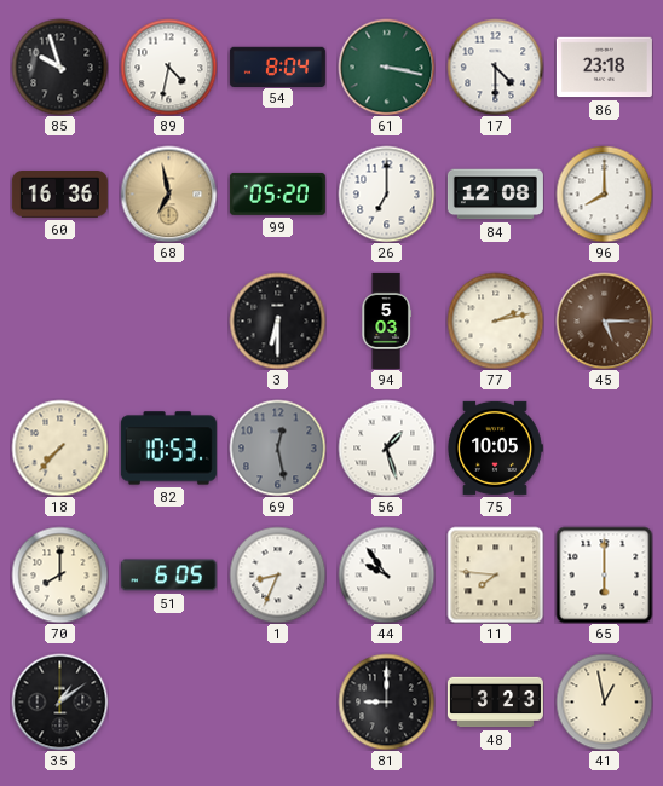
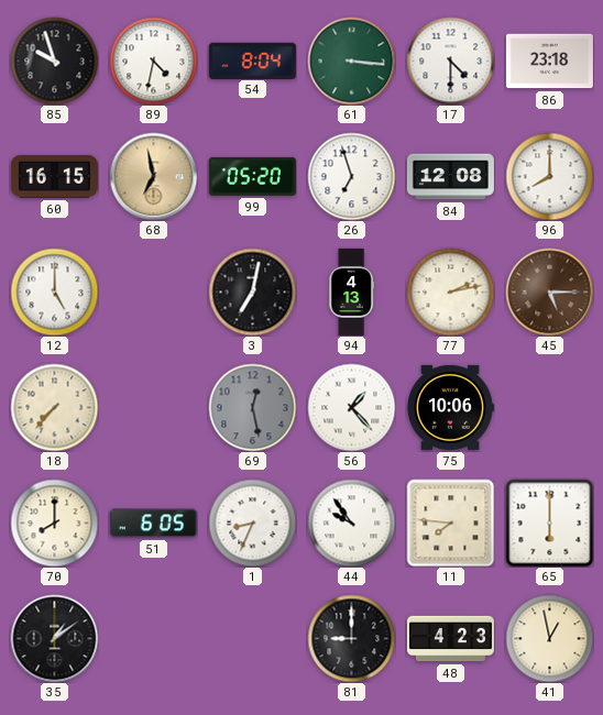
61: 3:17 -> 3:16 (351, 61)
60: 16:36 -> 16:15 (54, 177)
26: 7:00 -> 6:57 (351, 176)
12: none -> 5:00 (54, 291)
3: 6:30 -> 7:02 (252, 291)
94: 5:03 -> 4:13 (351, 291)
82: 10:53 -> none (168, 449)
56: 1:27 -> 1:23 (351, 407)
75: 10:05 -> 10:06 (450, 407)
48: 3:23 -> 4:23 (450, 639)
